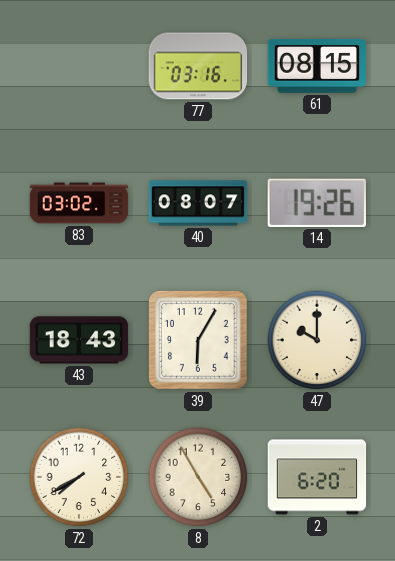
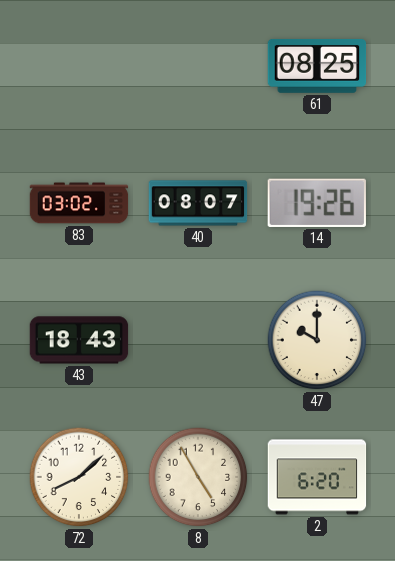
77: 03:16 -> none (198, 66)
61: 08:15 -> 08:25 (317, 66)
39: 6:05 -> none (199, 341)
72: 7:40 -> 8:08 (79, 477)
